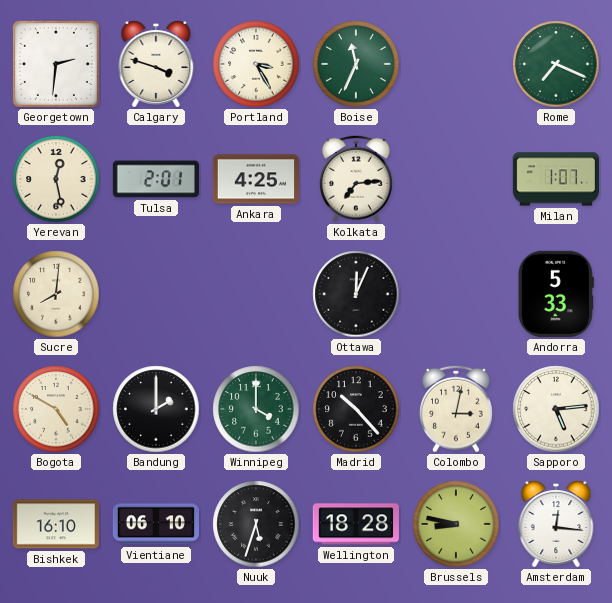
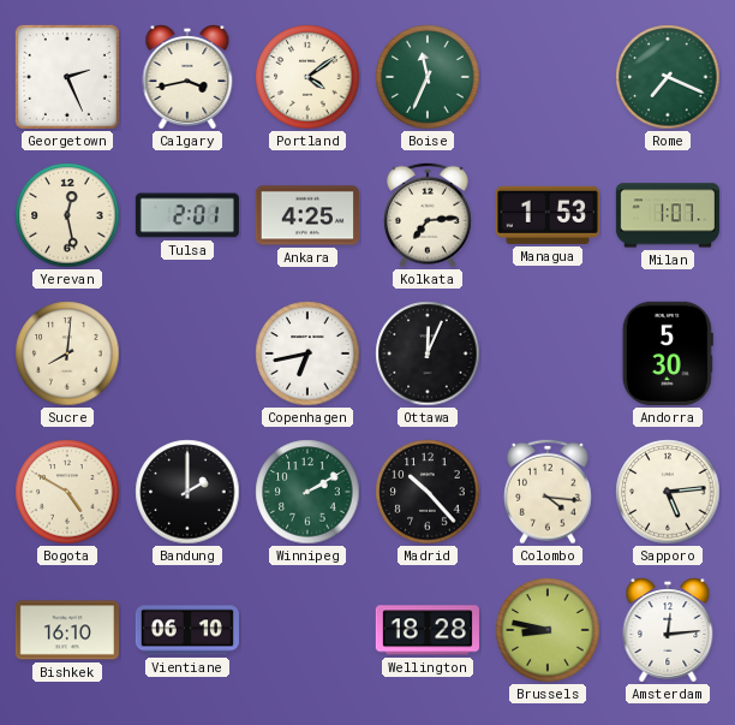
Georgetown: 2:31 -> 2:26 (67, 77)
Calgary: 3:48 -> 3:43 (187, 77)
Portland: 3:25 -> 4:09 (307, 77)
Managua: none -> 1:53 (548, 215)
Copenhagen: none -> 6:43 (307, 353)
Andorra: 5:33 -> 5:30 (668, 353)
Winnipeg: 4:00 -> 2:10 (307, 492)
Colombo: 3:02 -> 4:16 (549, 492)
Nuuk: 5:33 -> none (256, 524)
Amsterdam: 12:16 -> 12:14 (668, 630)
